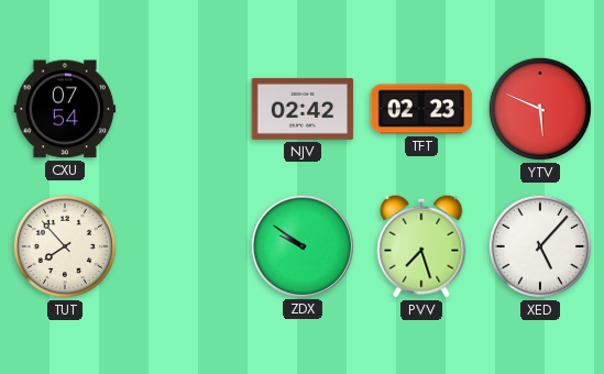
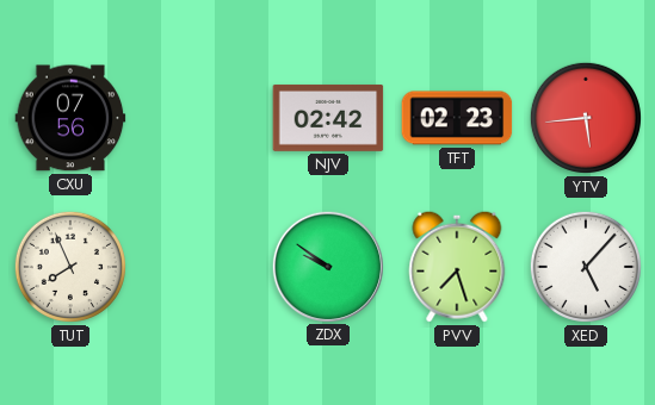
CXU: 07:54 -> 07:56 (70, 118)
YTV: 5:49 -> 5:44 (586, 118)
TUT: 7:53 -> 7:56 (70, 267)
